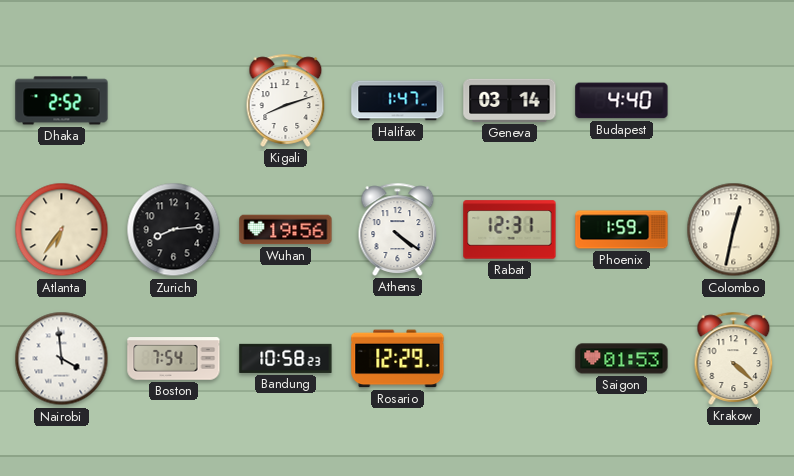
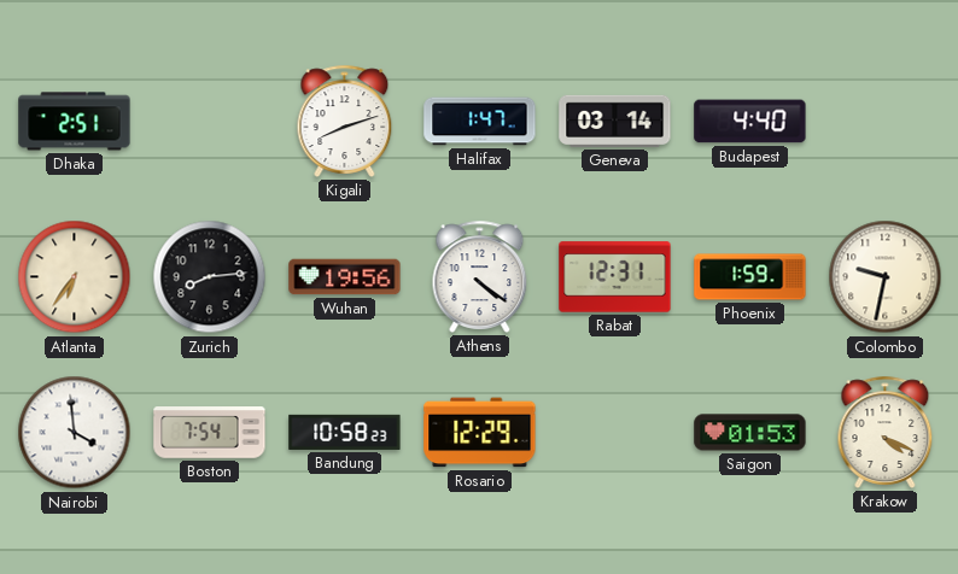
Dhaka: 2:52 -> 2:51 (75, 122)
Colombo: 12:32 -> 9:32 (886, 277)
Krakow: 4:22 -> 4:19 (886, 432)
